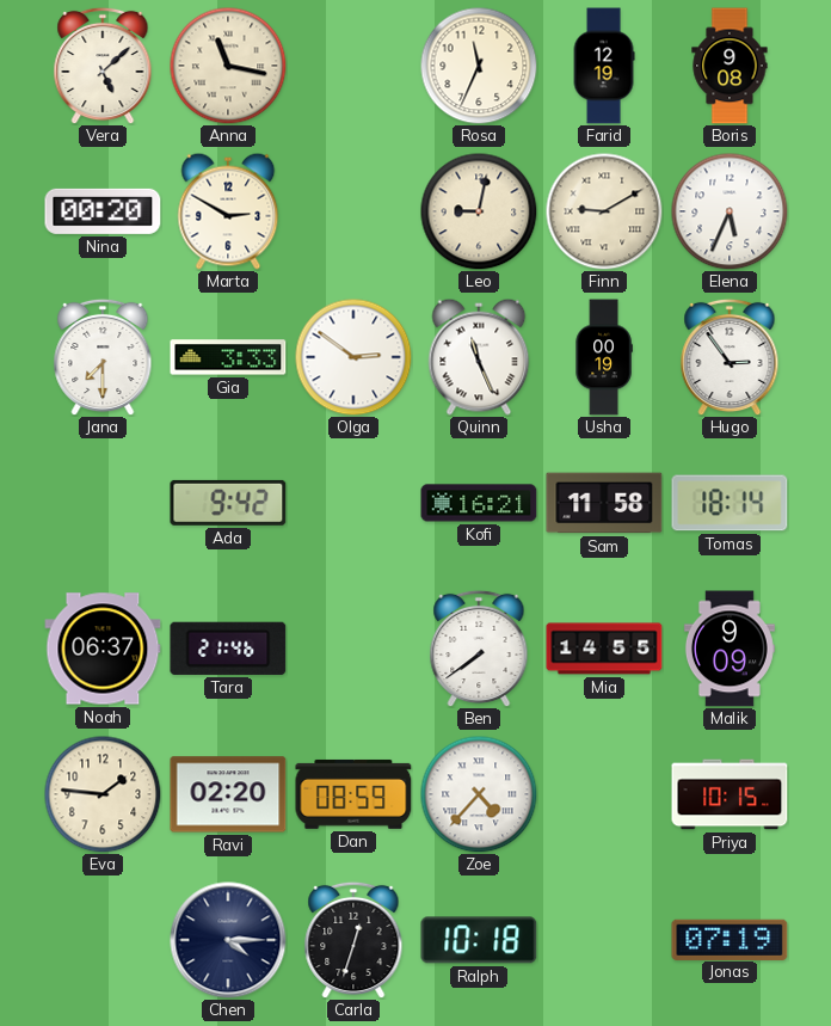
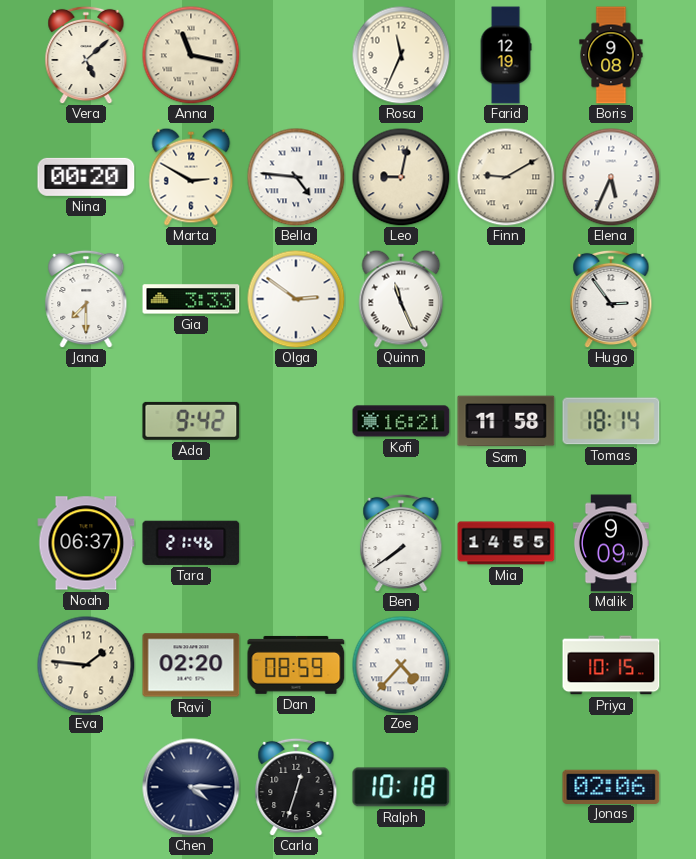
Bella: none -> 4:46 (296, 177)
Usha: 00:19 -> none (604, 357)
Jonas: 07:19 -> 02:06 (611, 786)
